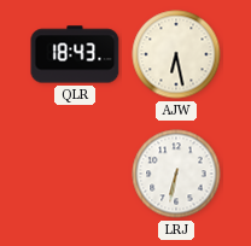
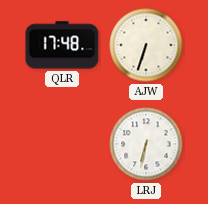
QLR: 18:43 -> 17:48 (62, 45)
AJW: 6:28 -> 6:33 (146, 45)
